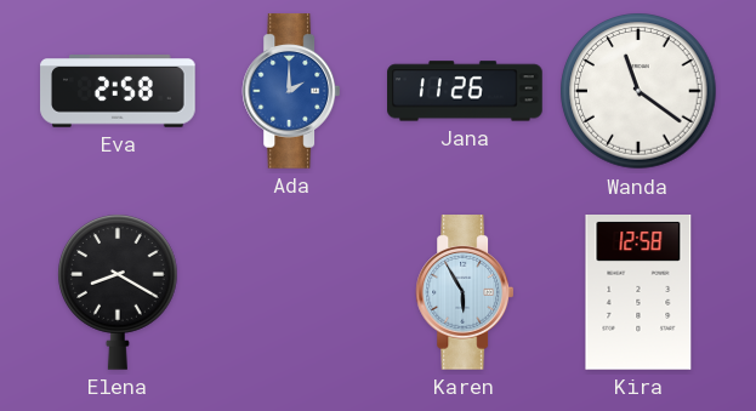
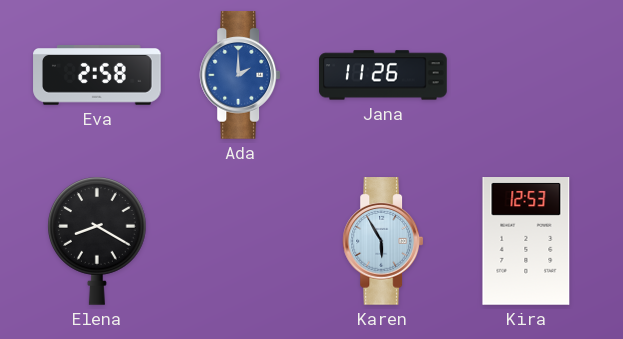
Wanda: 11:21 -> none (638, 91)
Kira: 12:58 -> 12:53 (526, 241)
